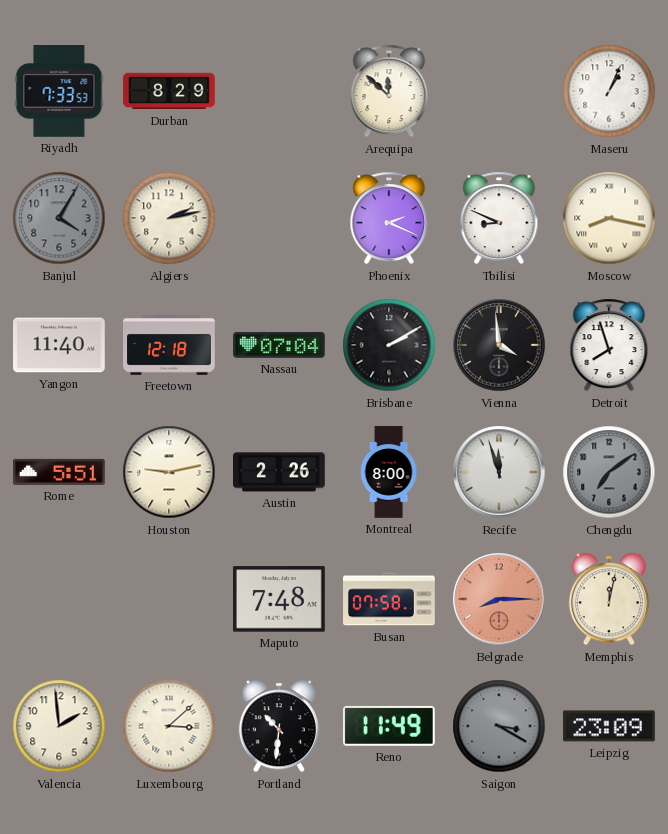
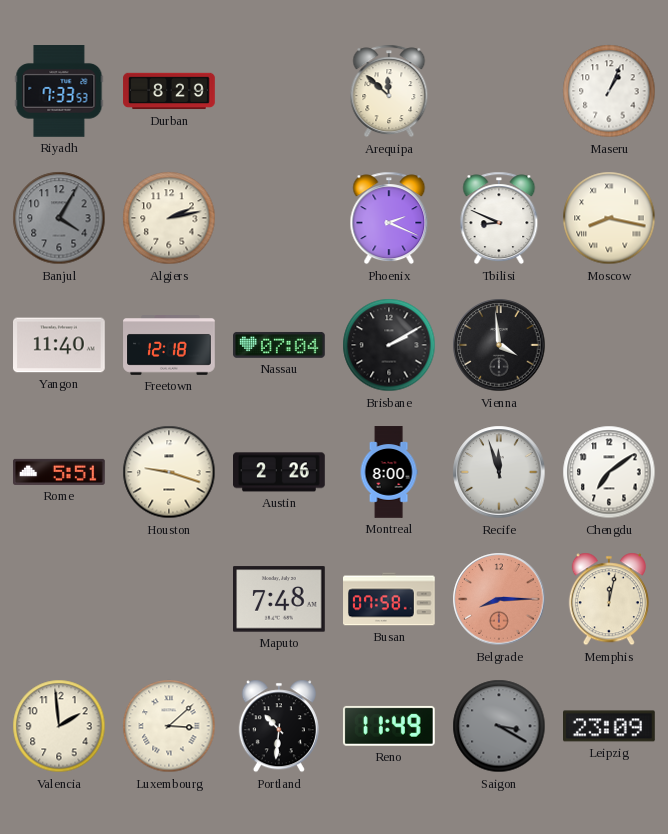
Detroit: 7:57 -> none (609, 345)
Houston: 9:13 -> 9:18 (169, 472)
Chengdu dial: grey -> white (609, 472)
